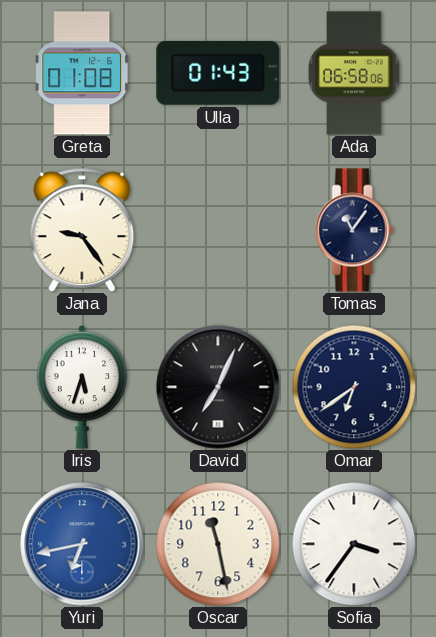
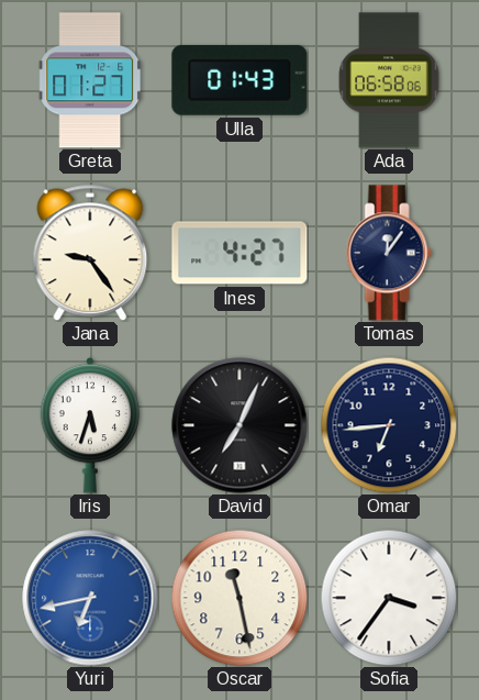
Greta: 01:08 -> 01:27 (90, 80)
Ines: none -> 4:27 (239, 253)
Tomas: 11:06 -> 12:06 (389, 253)
Omar: 6:39 -> 6:44 (389, 425)
